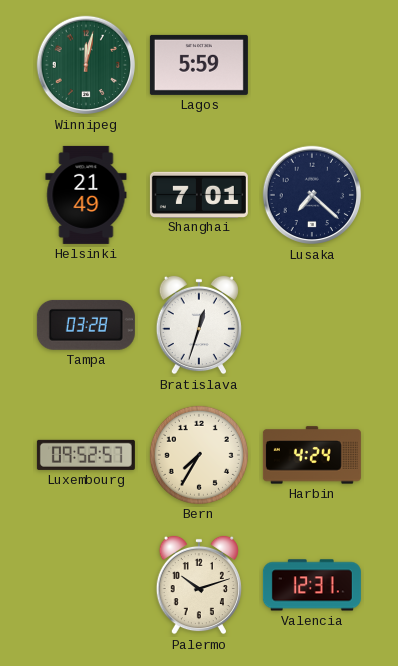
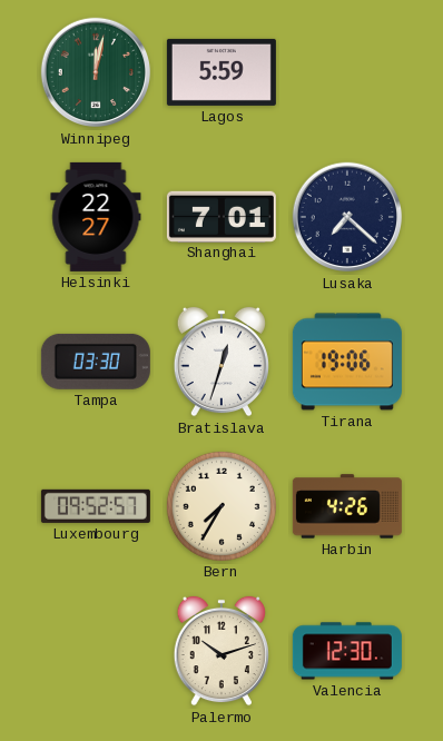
Helsinki: 21:49 -> 22:27 (96, 217)
Tampa: 03:28 -> 03:30 (96, 362)
Tirana: none -> 19:06 (347, 362)
Harbin: 4:24 -> 4:26 (347, 506)
Valencia: 12:31 -> 12:30 (347, 651)
